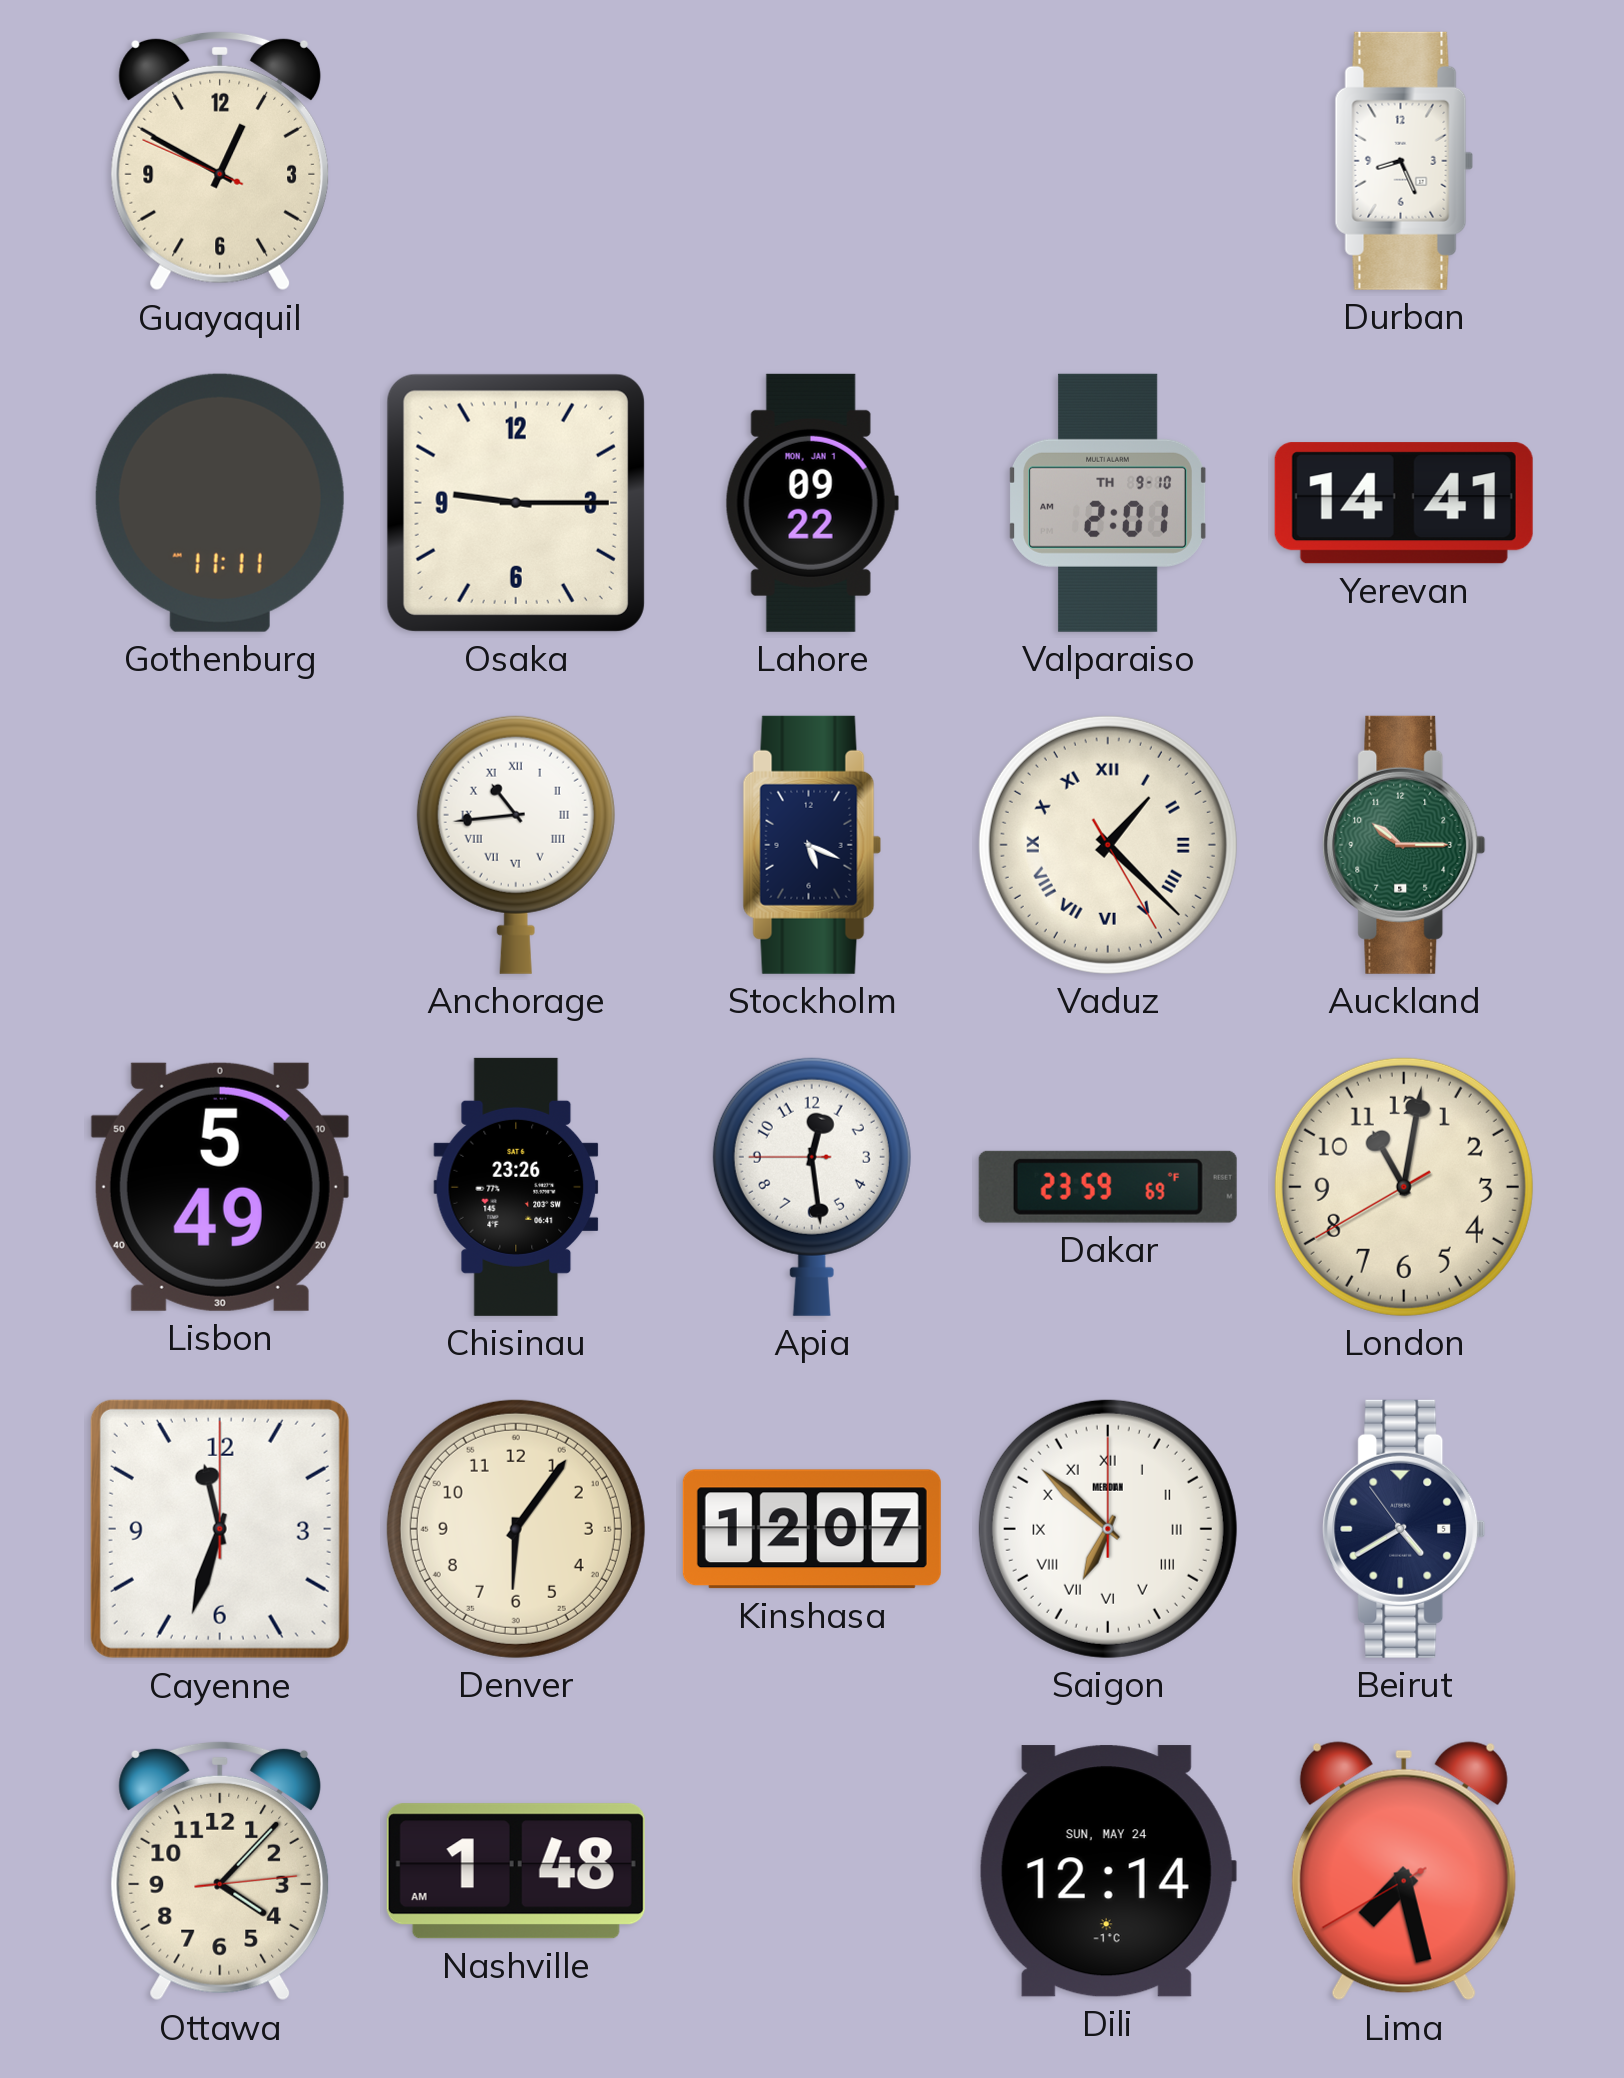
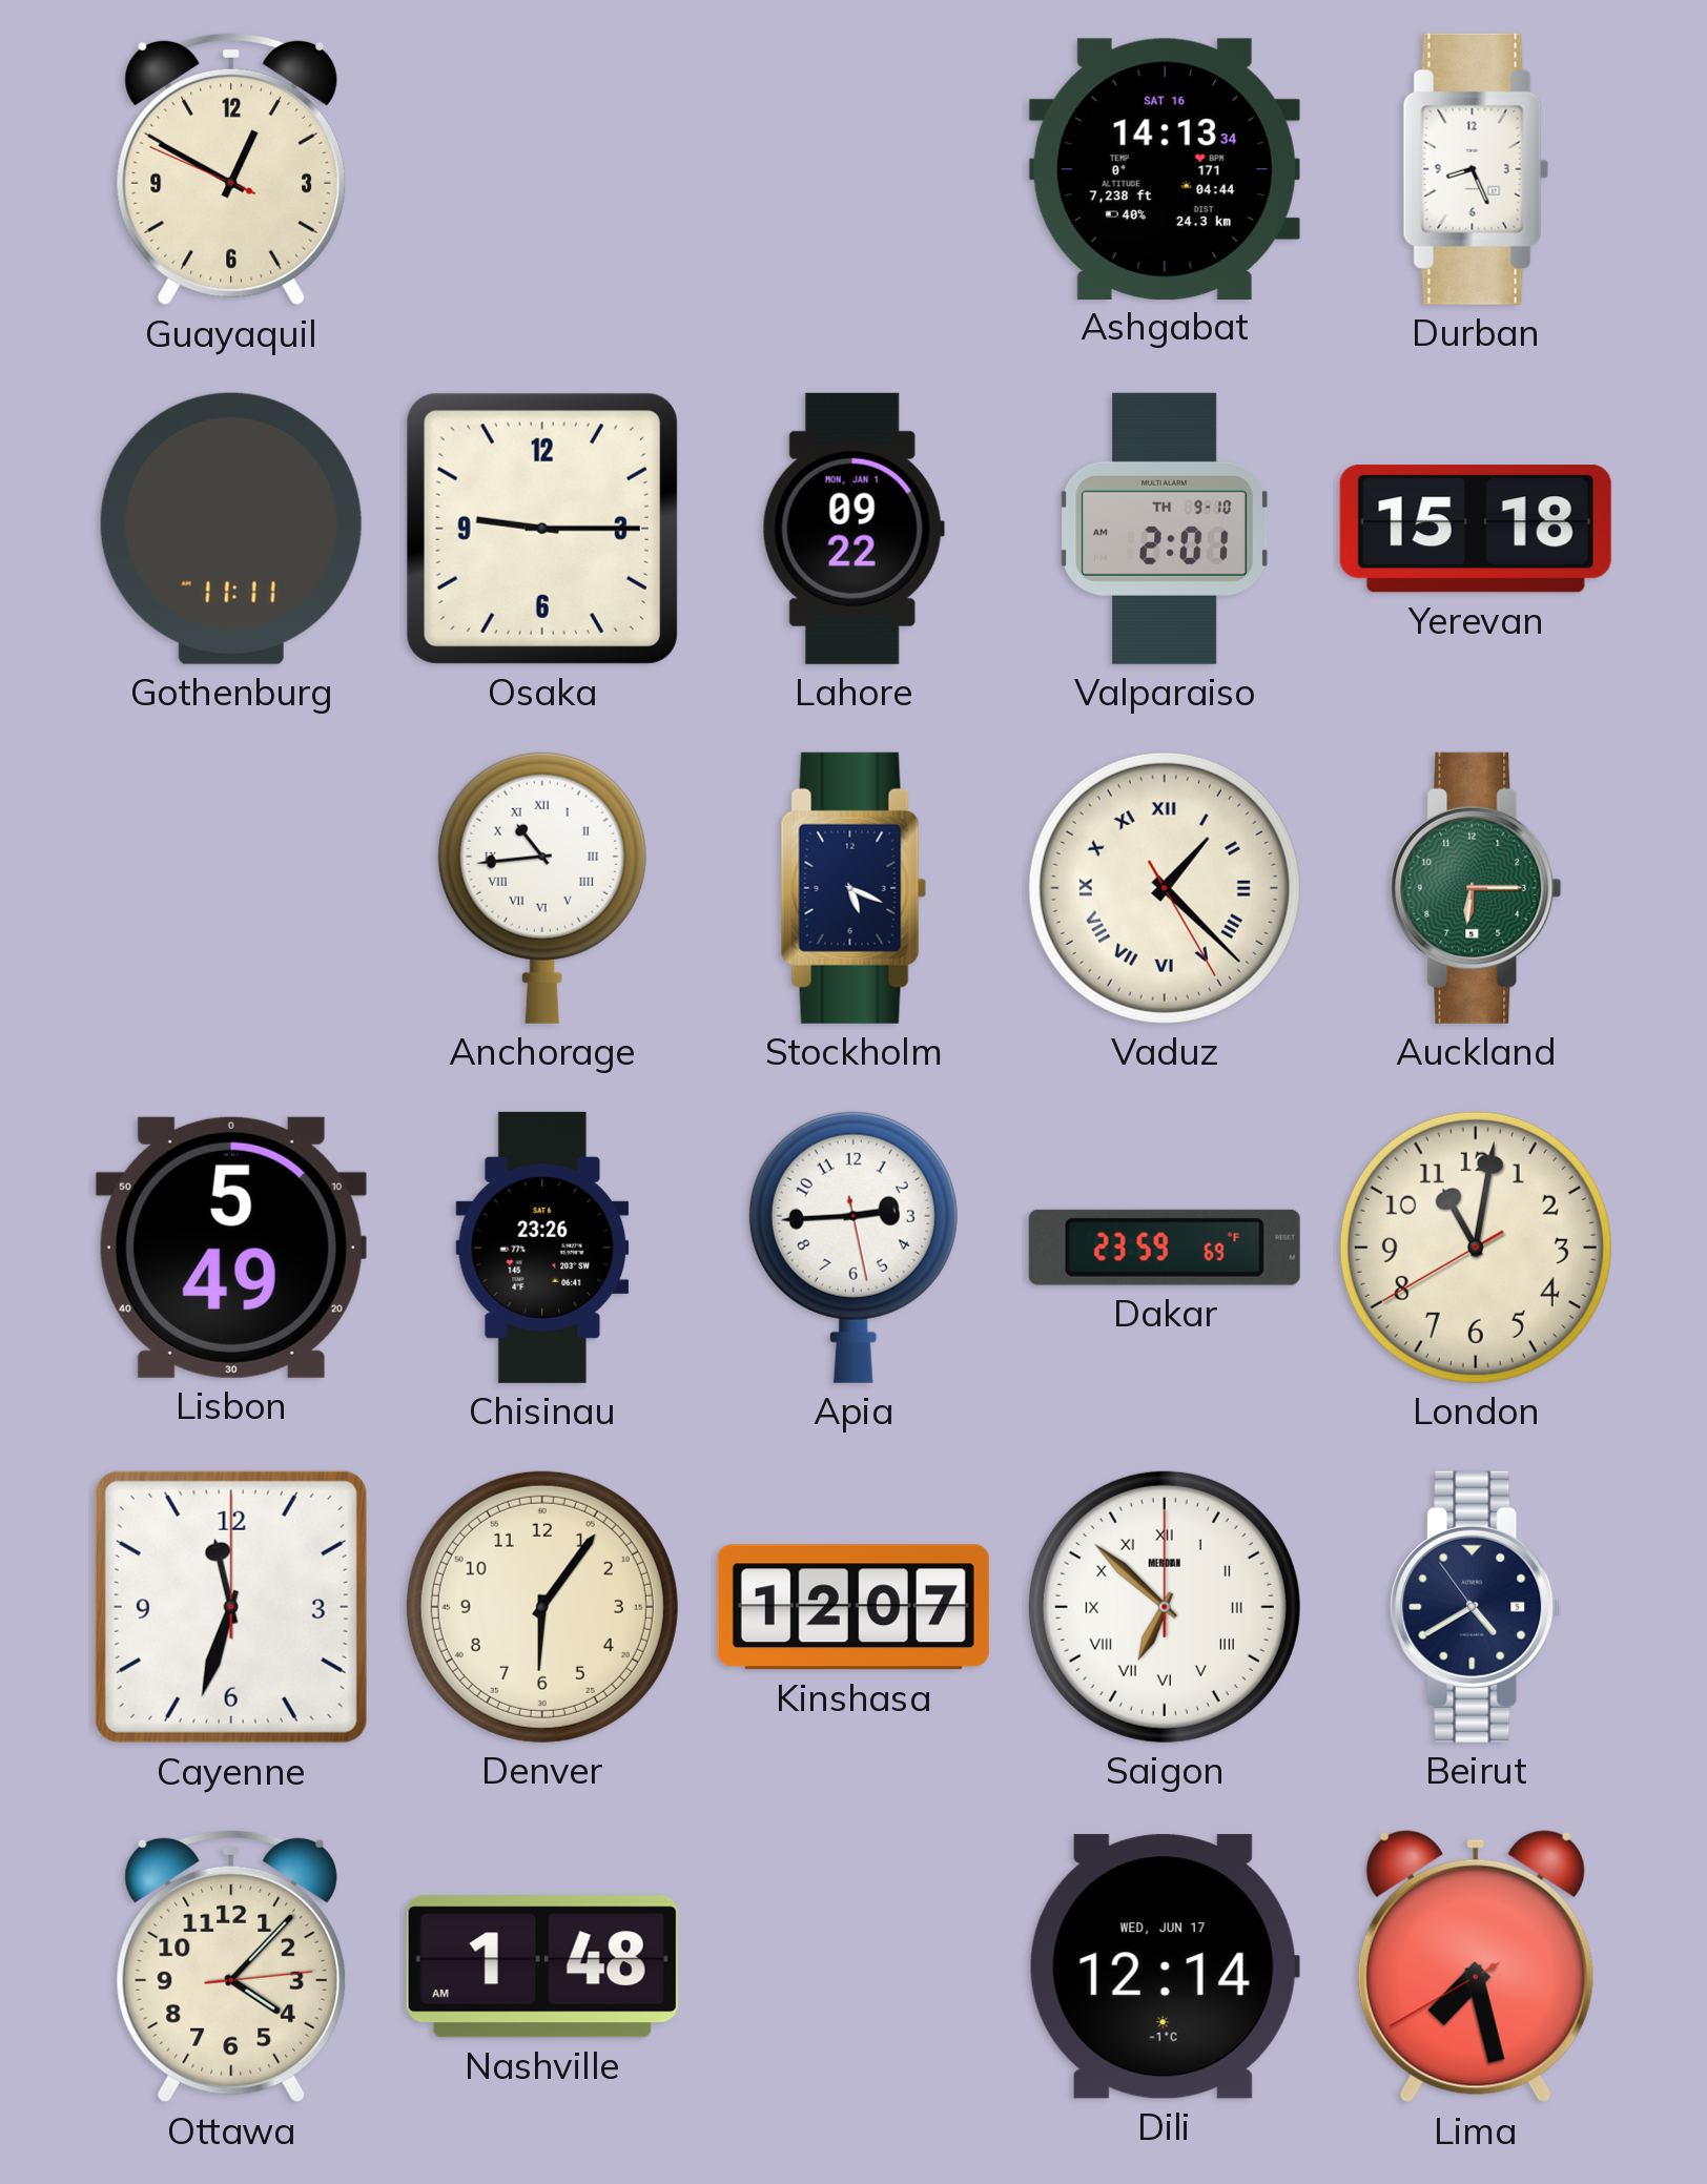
Ashgabat: none -> 14:13 (1165, 168)
Yerevan: 14:41 -> 15:18 (1476, 529)
Auckland: 10:15 -> 6:15 (1476, 888)
Apia: 12:28 -> 2:44 (853, 1248)
Dili date: SUN, MAY 24 -> WED, JUN 17 (1165, 1966)
